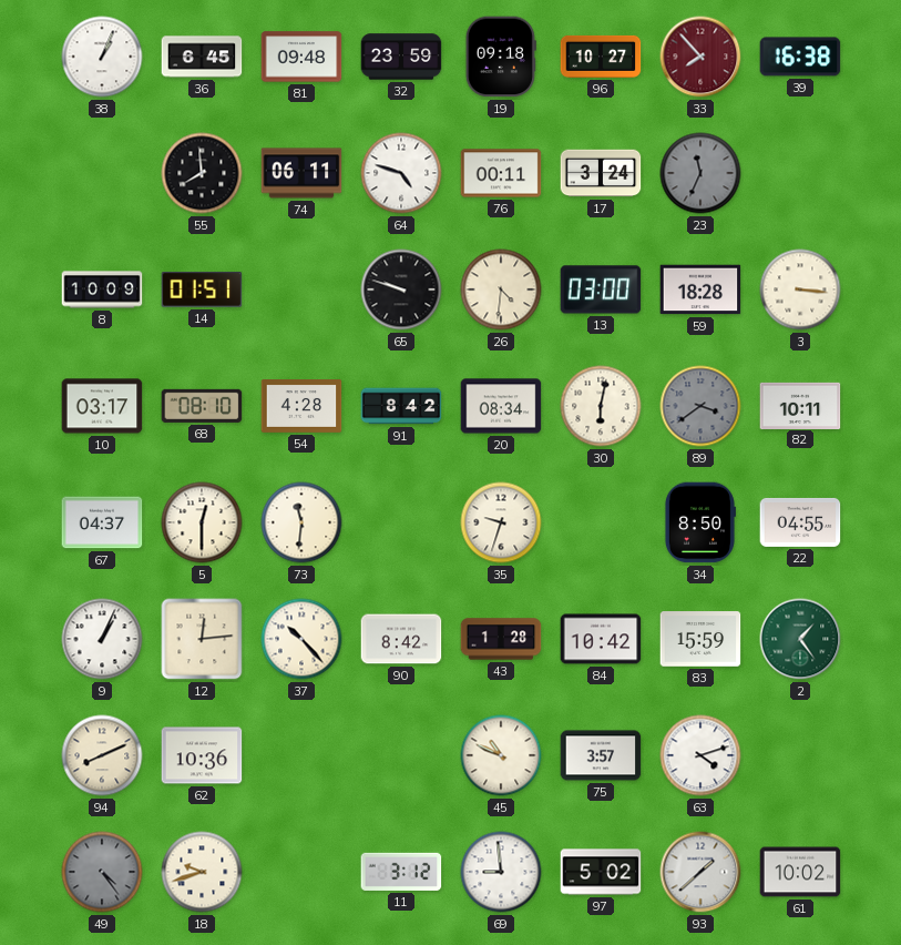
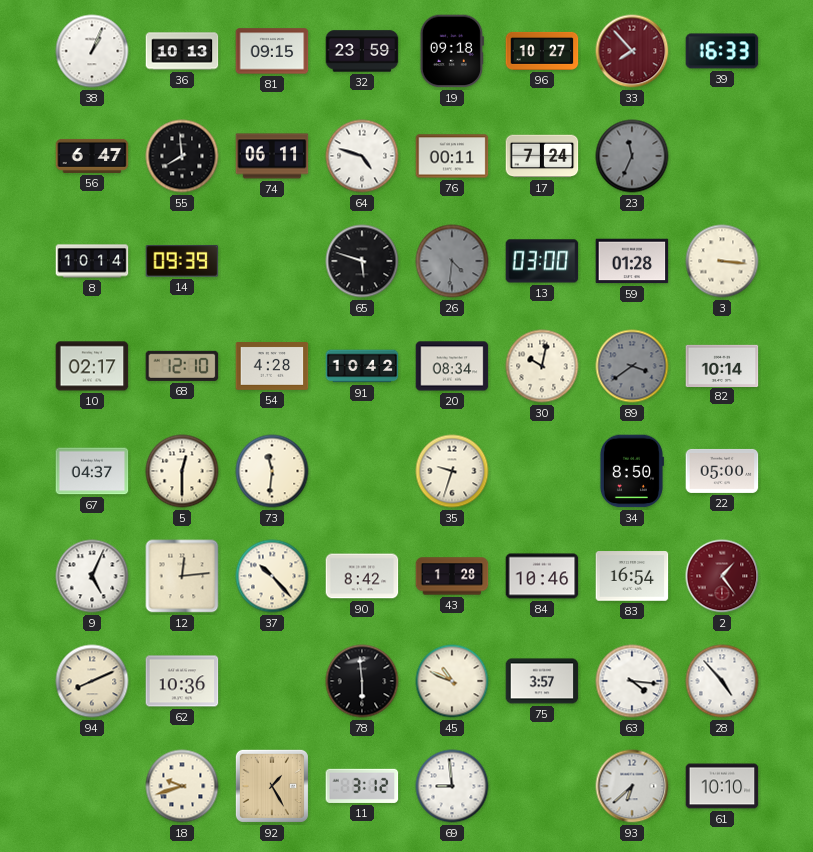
36: 6:45 -> 10:13 (182, 51)
81: 09:48 -> 09:15 (272, 51)
39: 16:38 -> 16:33 (722, 51)
56: none -> 6:47 (92, 156)
17: 3:24 -> 7:24 (542, 156)
8: 10:09 -> 10:14 (92, 261)
14: 01:51 -> 09:39 (182, 261)
65: 9:48 -> 5:48 (362, 261)
26 dial: cream -> grey (452, 261)
59: 18:28 -> 01:28 (632, 261)
10: 03:17 -> 02:17 (92, 366)
68: 08:10 -> 12:10 (182, 366)
91: 8:42 -> 10:42 (362, 366)
30: 6:02 -> 10:02 (542, 366)
82: 10:11 -> 10:14 (722, 365)
22: 04:55 -> 05:00 (722, 471)
9: 1:04 -> 5:04 (92, 576)
84: 10:42 -> 10:46 (542, 576)
83: 15:59 -> 16:54 (632, 576)
2 dial: green -> burgundy (722, 576)
78: none -> 5:59 (362, 681)
63: 4:12 -> 4:16 (632, 681)
28: none -> 4:53 (722, 681)
49: 4:24 -> none (102, 872)
92: none -> 1:25 (272, 786)
97: 5:02 -> none (601, 872)
93: 1:38 -> 6:38 (632, 786)
61: 10:02 -> 10:10 (722, 786)
